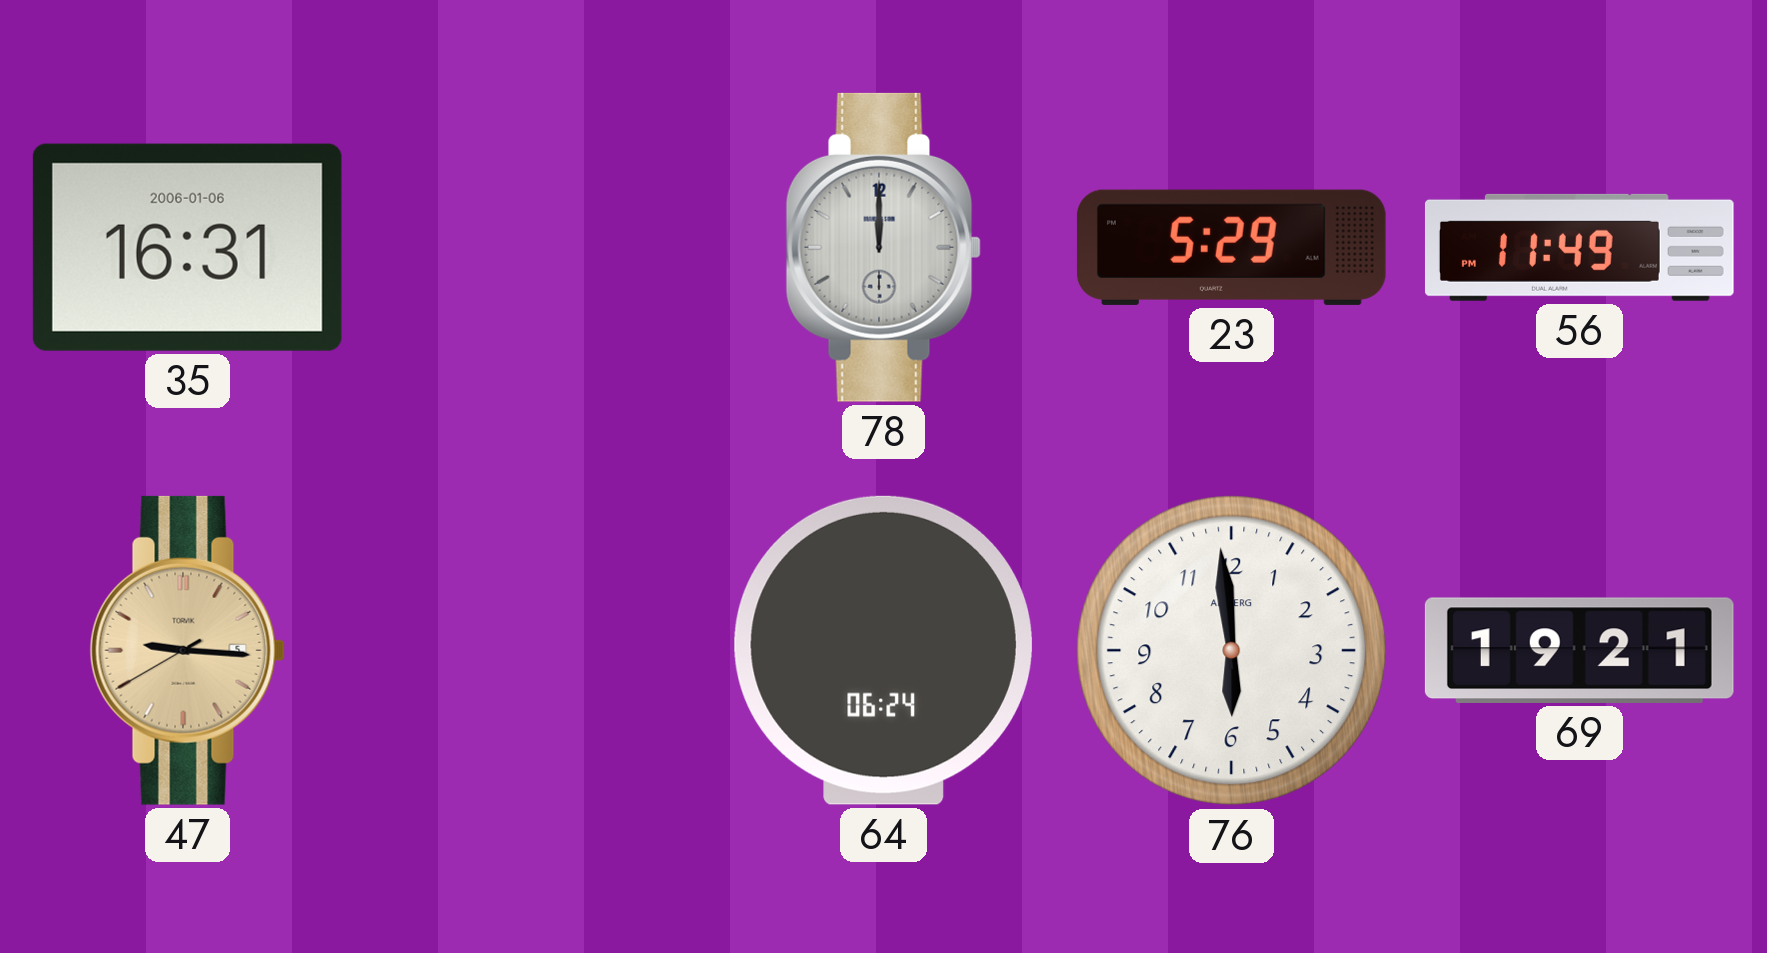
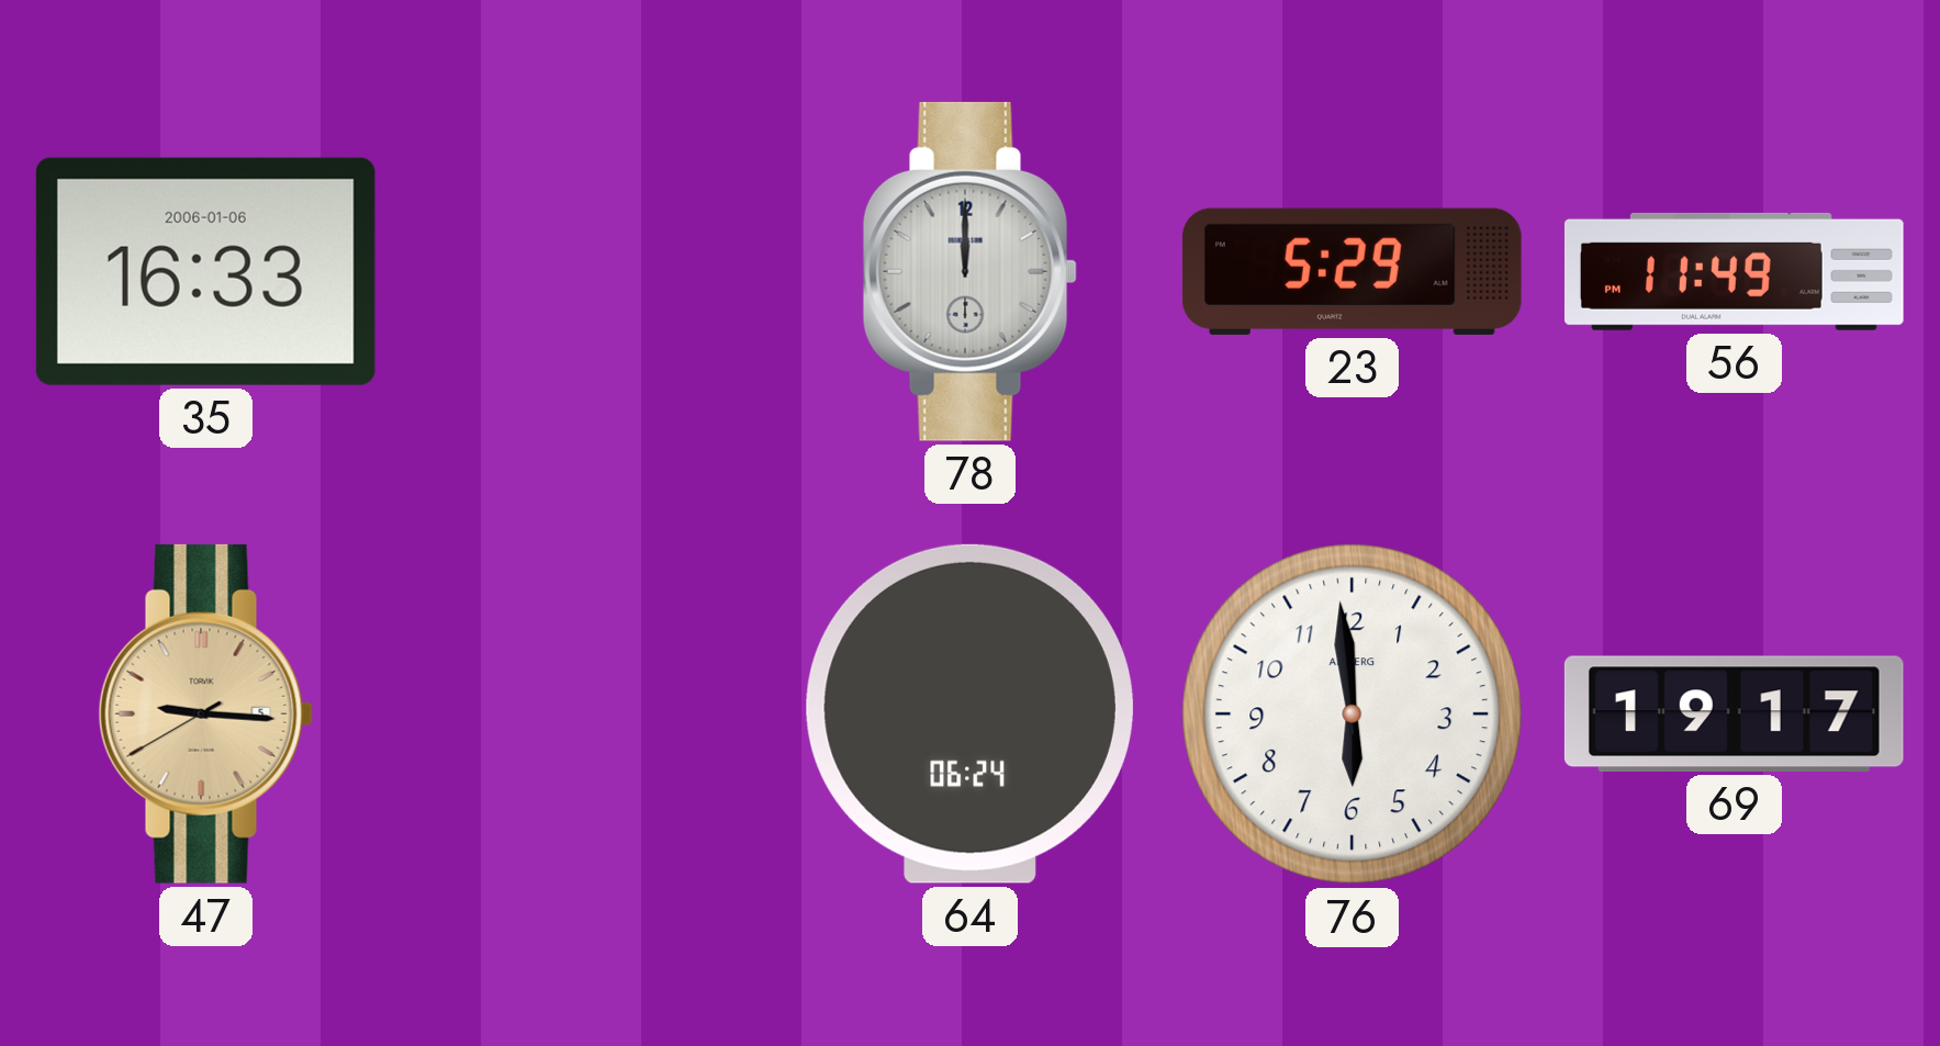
35: 16:31 -> 16:33 (205, 271)
69: 19:21 -> 19:17 (1734, 713)
